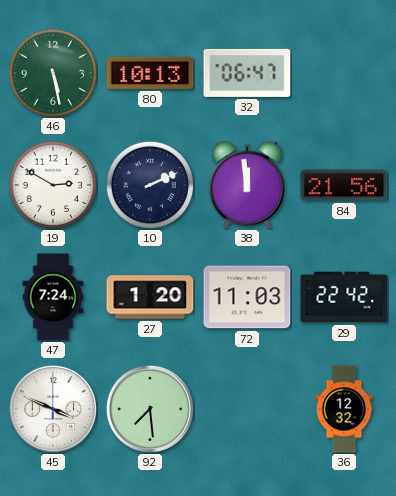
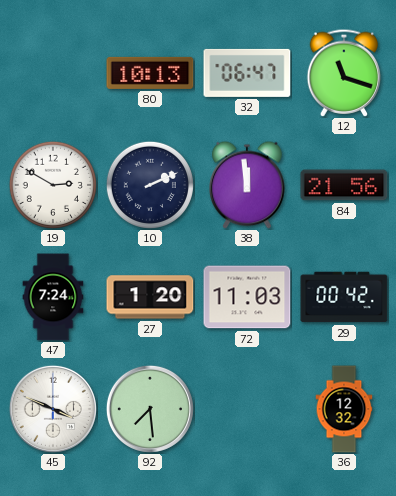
46: 5:28 -> none (53, 73)
12: none -> 11:18 (344, 73)
29: 22:42 -> 00:42 (344, 297)
